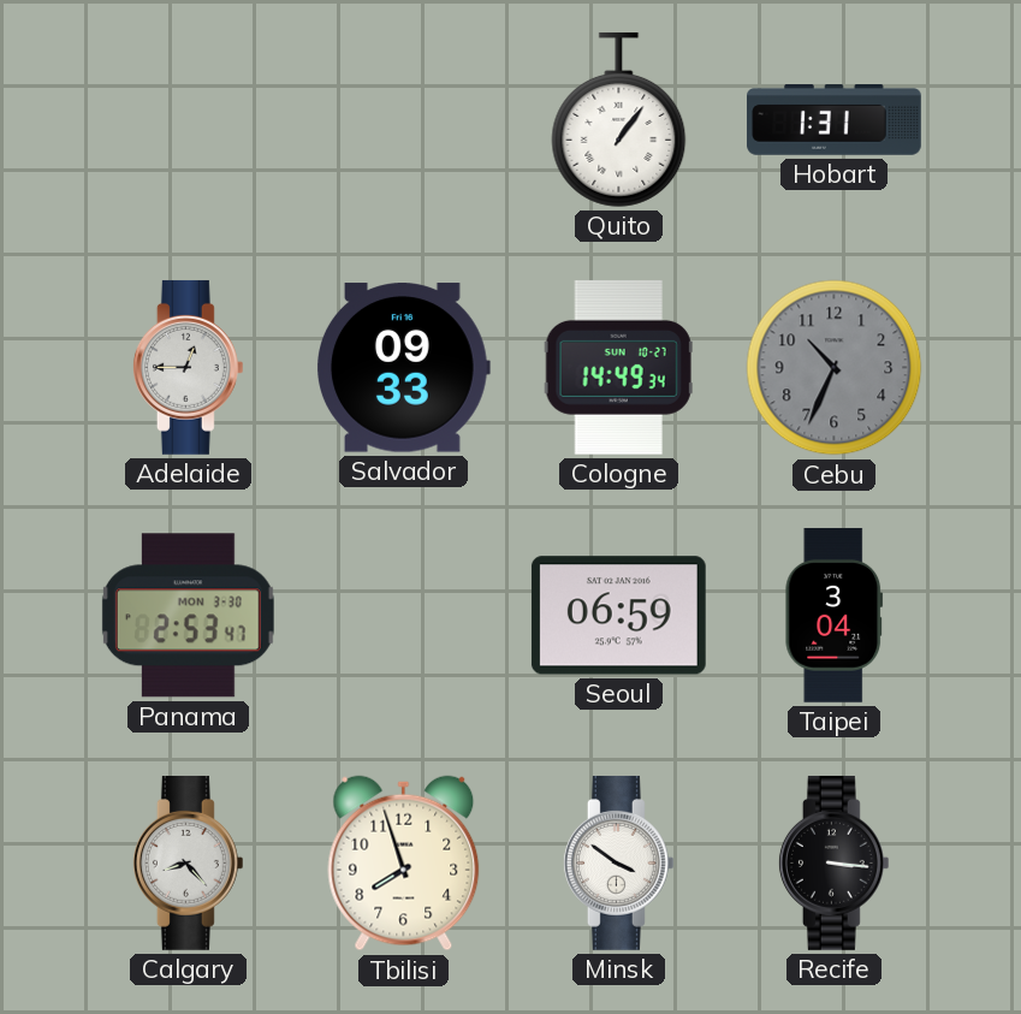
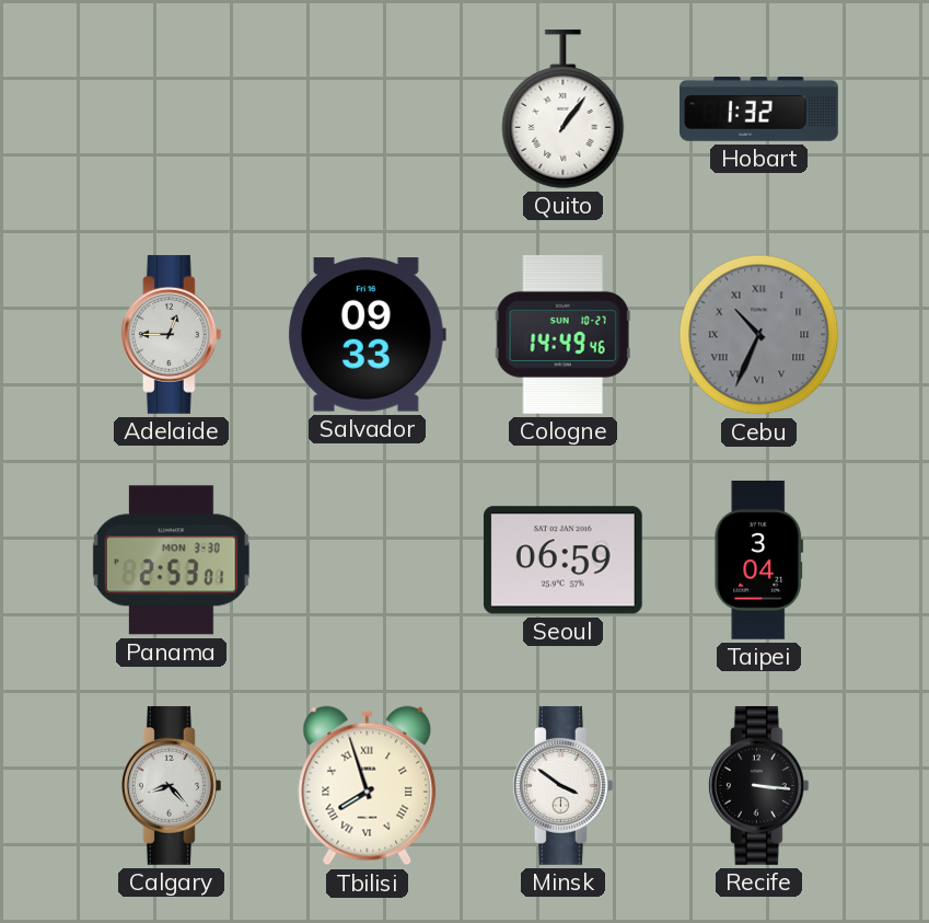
Hobart: 1:31 -> 1:32 (759, 109)
Cologne: 14:49:34 -> 14:49:46 (562, 334)
Cebu numerals: Arabic -> Roman (759, 335)
Panama: 2:53:47 -> 2:53:01 (171, 561)
Tbilisi numerals: Arabic -> Roman (368, 786)
